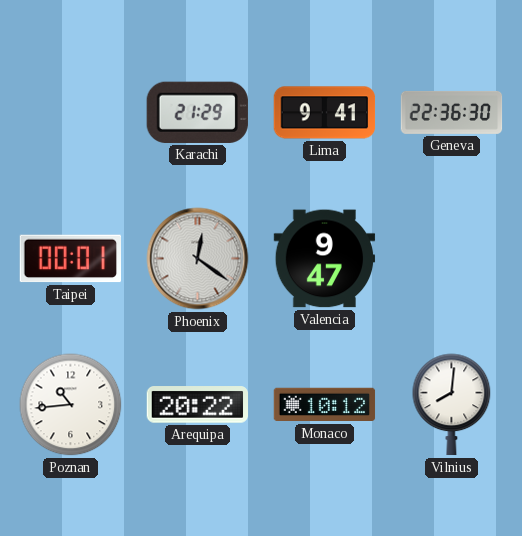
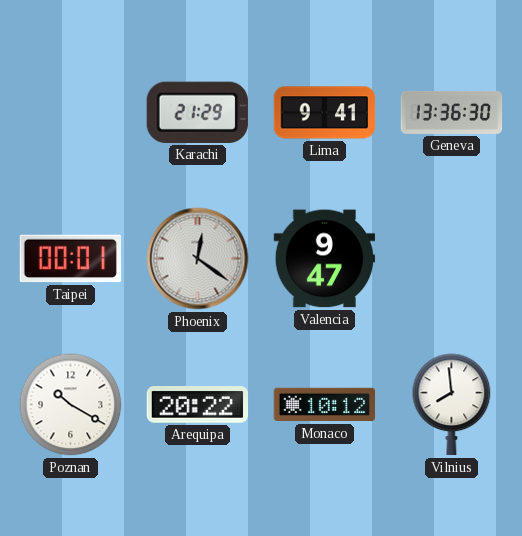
Geneva: 22:36 -> 13:36 (452, 112)
Poznan: 10:44 -> 10:20 (71, 405)
Vilnius: 8:01 -> 7:59 (452, 405)
